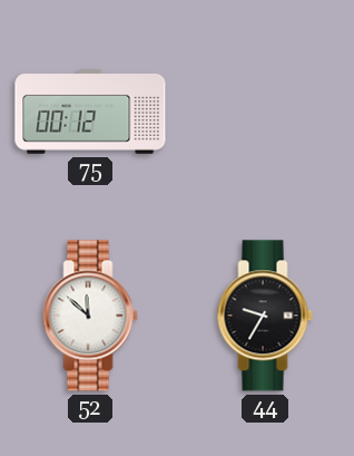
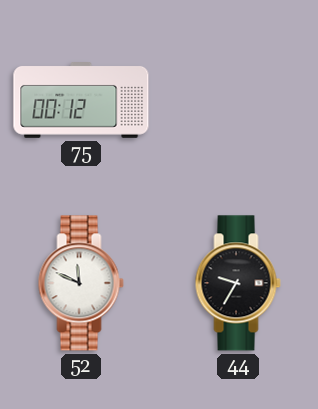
52: 11:52 -> 11:49 (81, 283)
